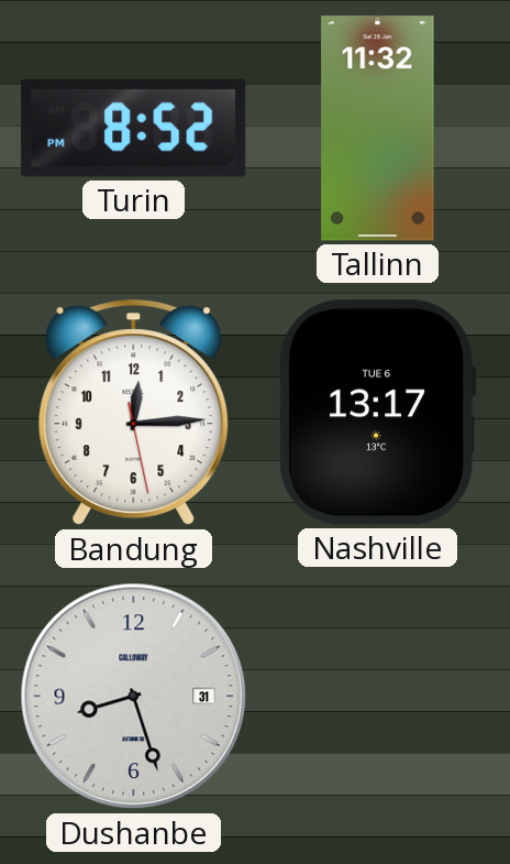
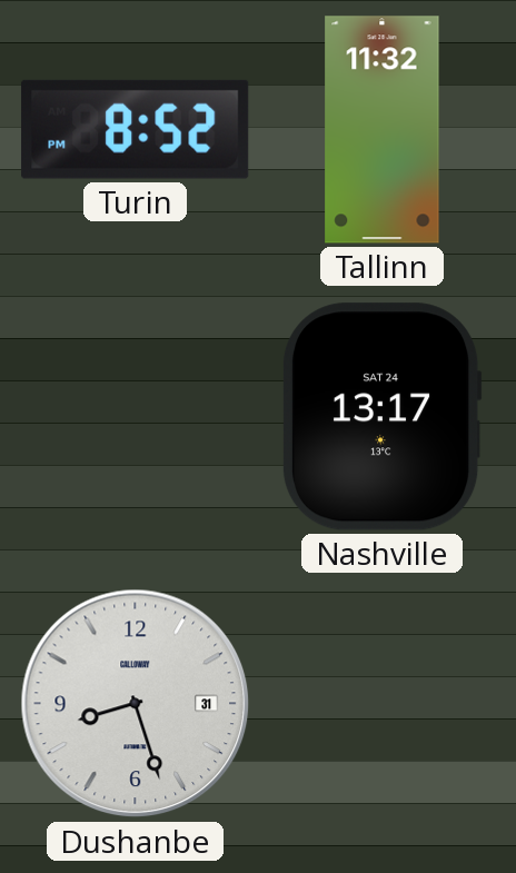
Bandung: 12:14 -> none (134, 413)
Nashville date: TUE 6 -> SAT 24 (381, 417)
